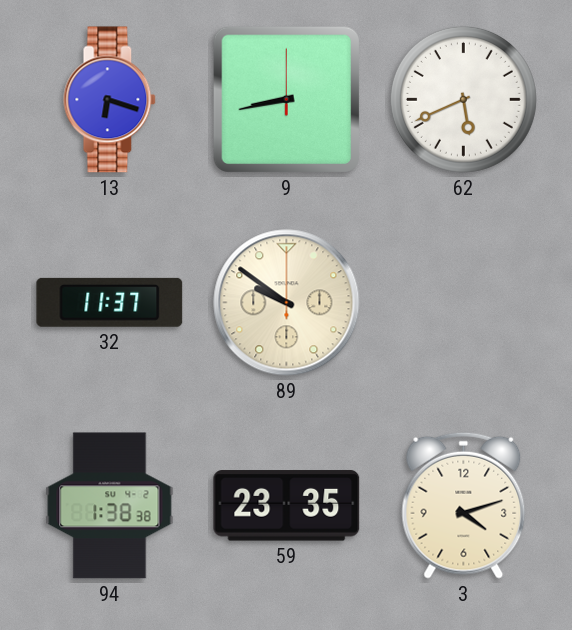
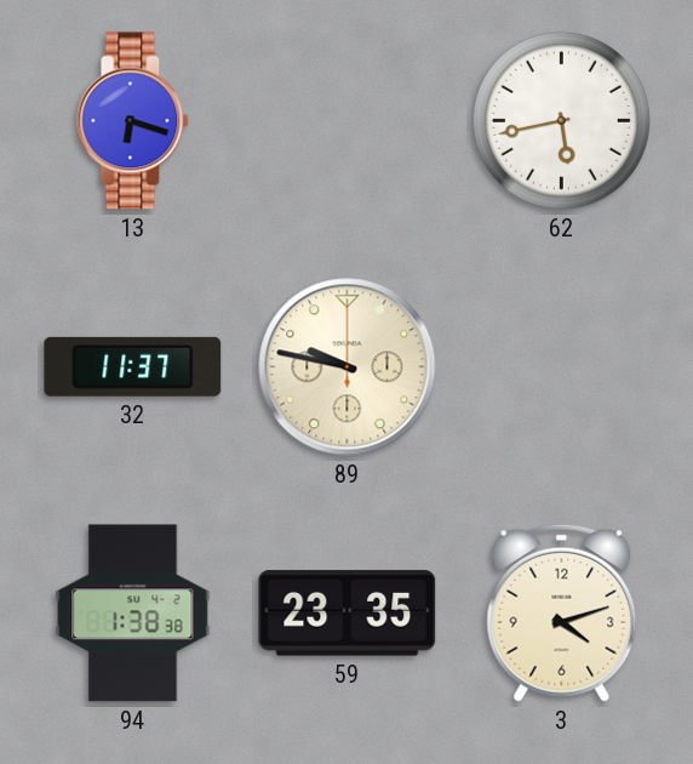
9: 8:43 -> none (286, 99)
62: 5:41 -> 5:43 (561, 120)
89: 9:51 -> 9:47 (348, 367)
